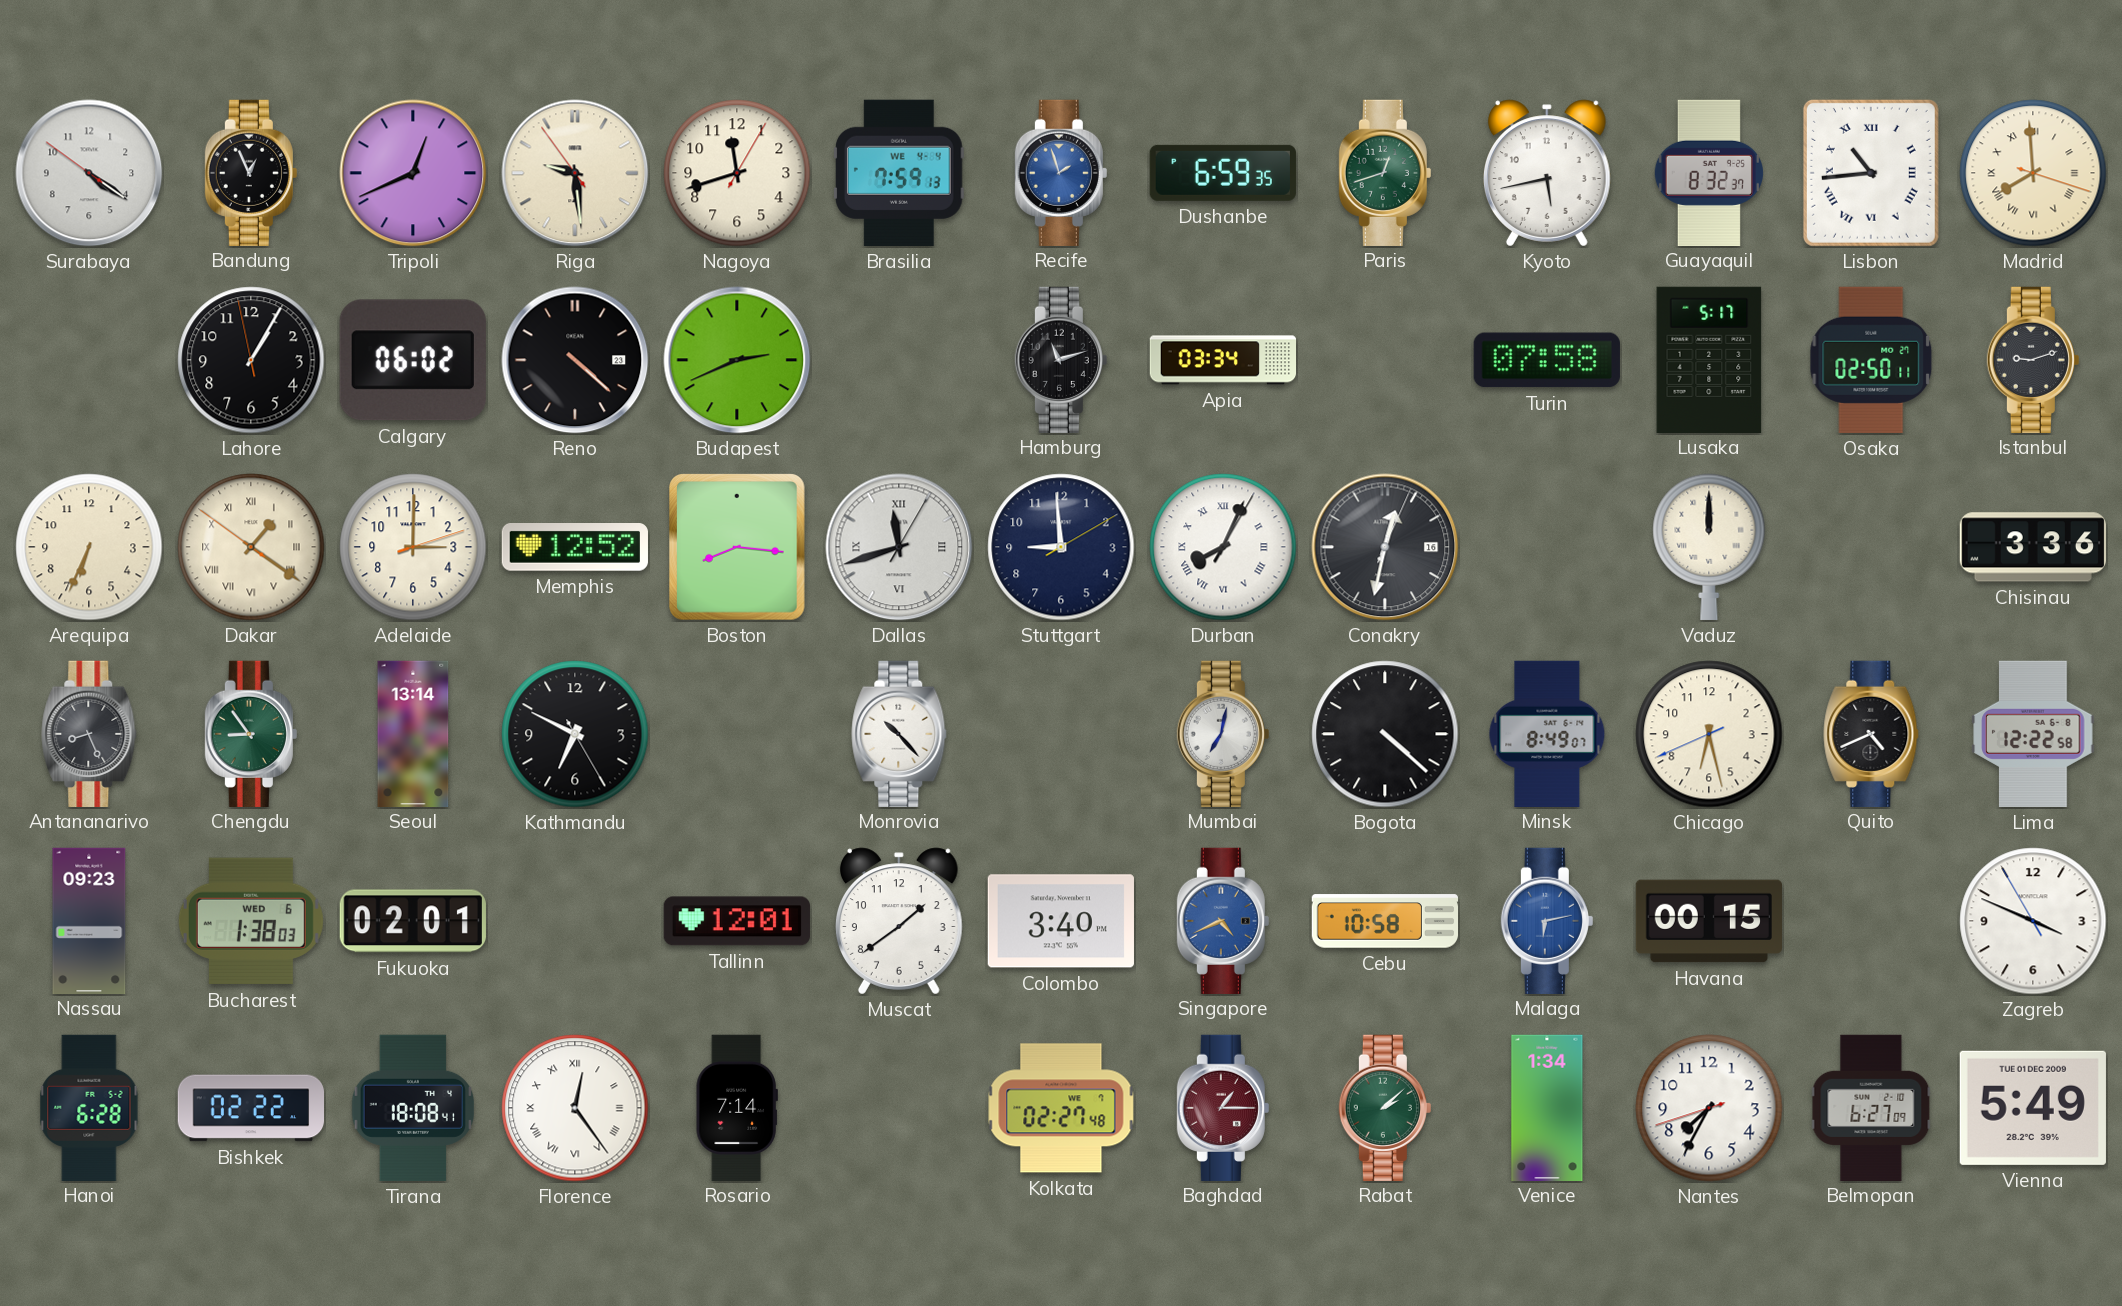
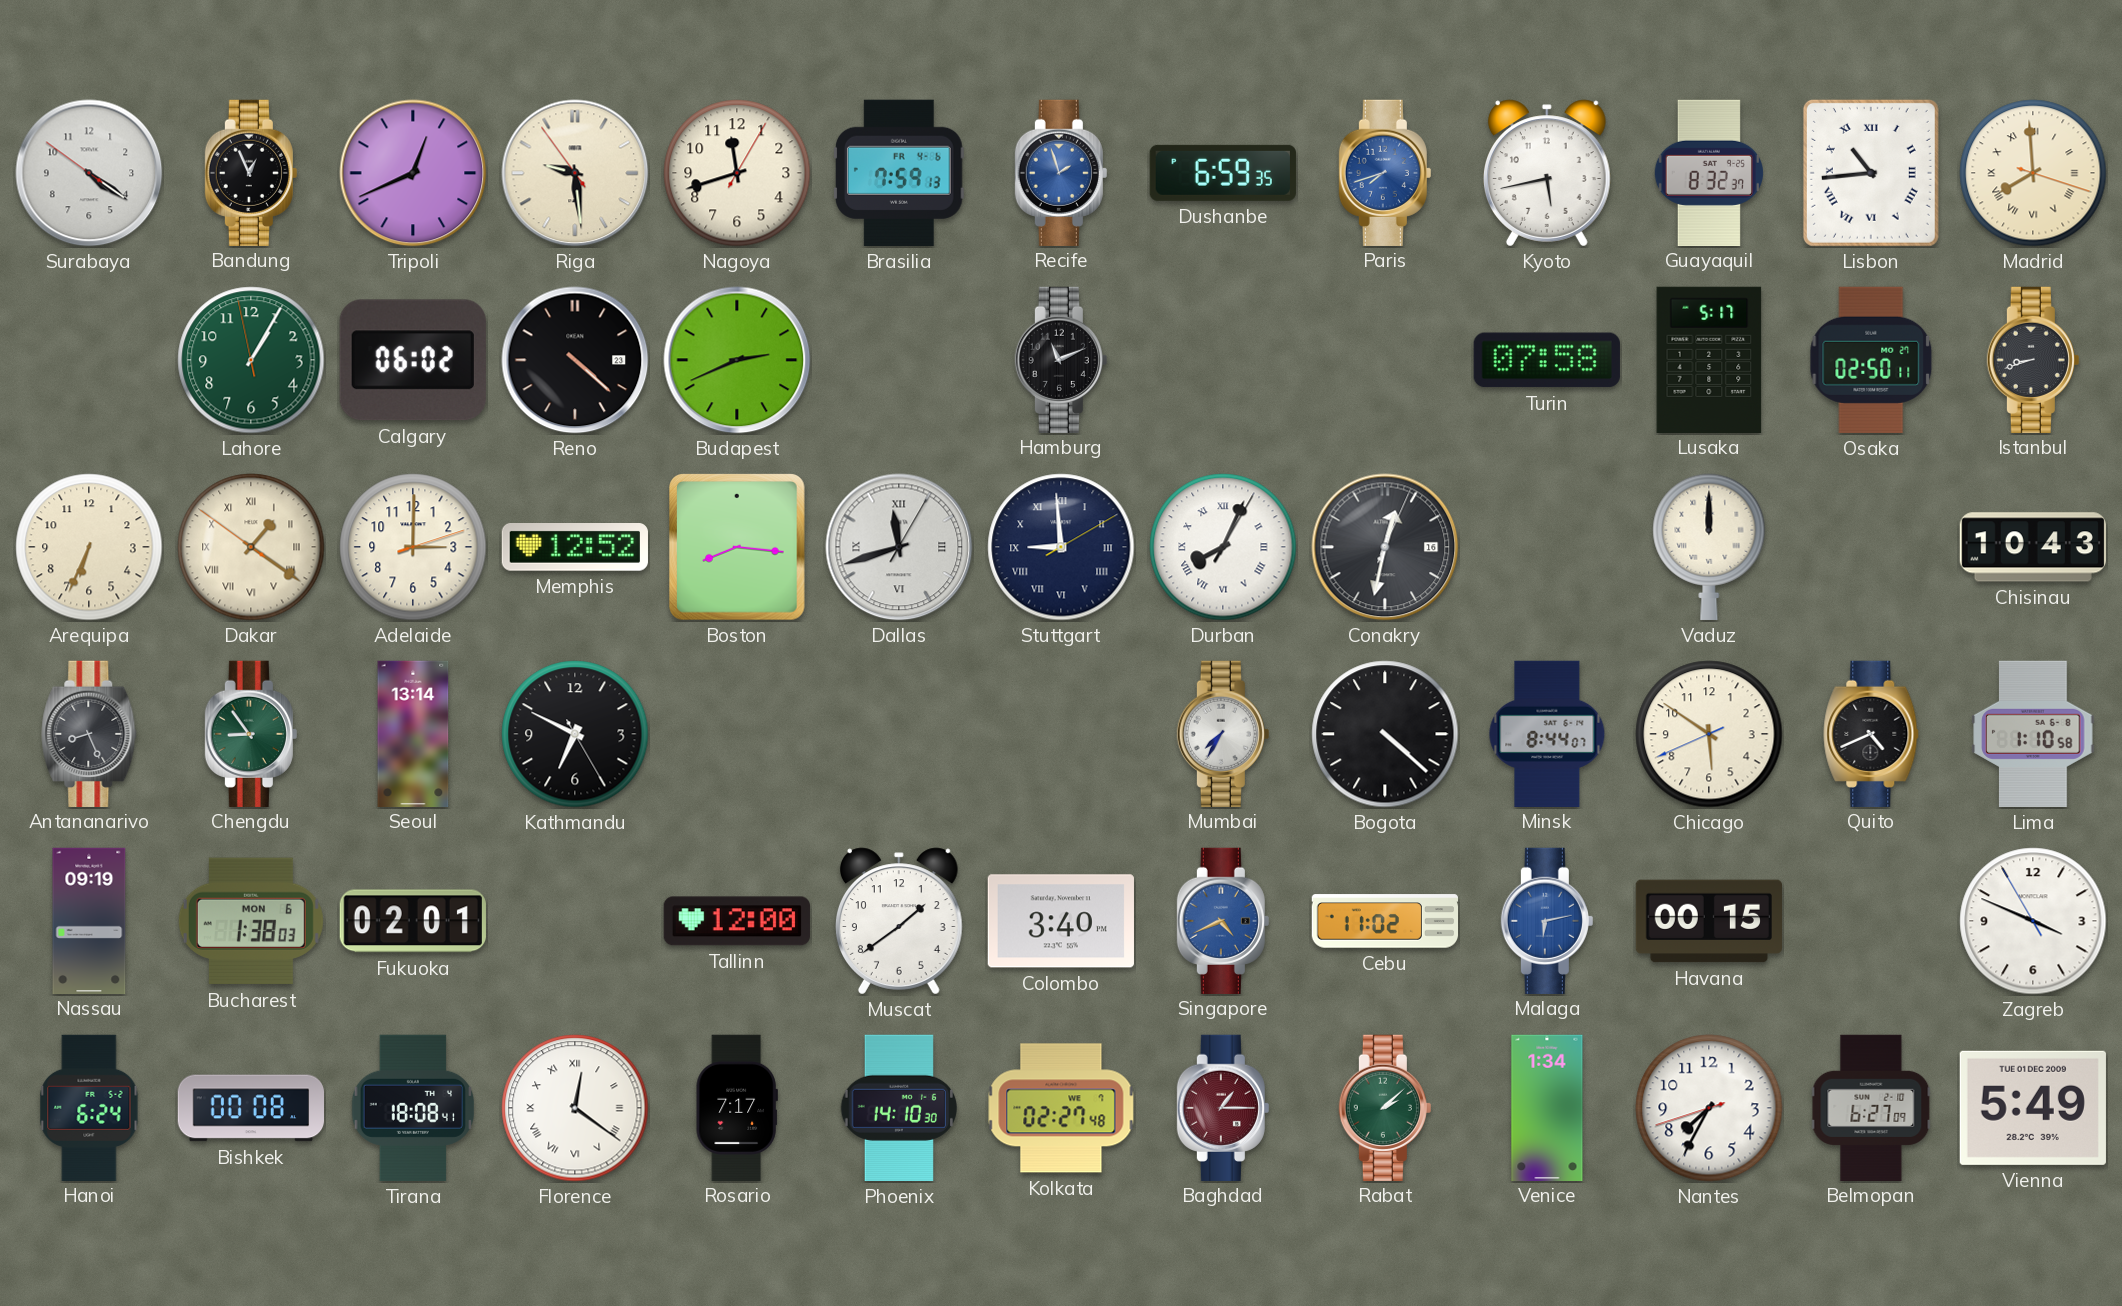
Brasilia date: WE 4-4 -> FR 4-6 (899, 173)
Paris: 12:42 -> 7:42 (1385, 172)
Paris dial: green -> blue (1385, 172)
Lahore dial: black -> green (251, 360)
Hamburg: 11:12 -> 11:11 (1061, 359)
Apia: 03:34 -> none (1222, 360)
Istanbul: 9:12 -> 8:42 (2033, 359)
Stuttgart numerals: Arabic -> Roman (1061, 547)
Chisinau: 3:36 -> 10:43 (2033, 547)
Monrovia: 10:23 -> none (899, 733)
Mumbai: 7:02 -> 7:35 (1223, 733)
Minsk: 8:49 -> 8:44 (1547, 733)
Chicago: 6:27 -> 5:50 (1709, 734)
Lima: 12:22 -> 1:10 (2033, 734)
Nassau: 09:23 -> 09:19 (89, 920)
Bucharest date: WED 6 -> MON 6 (251, 921)
Tallinn: 12:01 -> 12:00 (737, 921)
Cebu: 10:58 -> 11:02 (1385, 921)
Hanoi: 6:28 -> 6:24 (89, 1107)
Bishkek: 02:22 -> 00:08 (251, 1108)
Florence: 12:24 -> 12:21 (575, 1108)
Rosario: 7:14 -> 7:17 (737, 1107)
Phoenix: none -> 14:10 (899, 1108)
